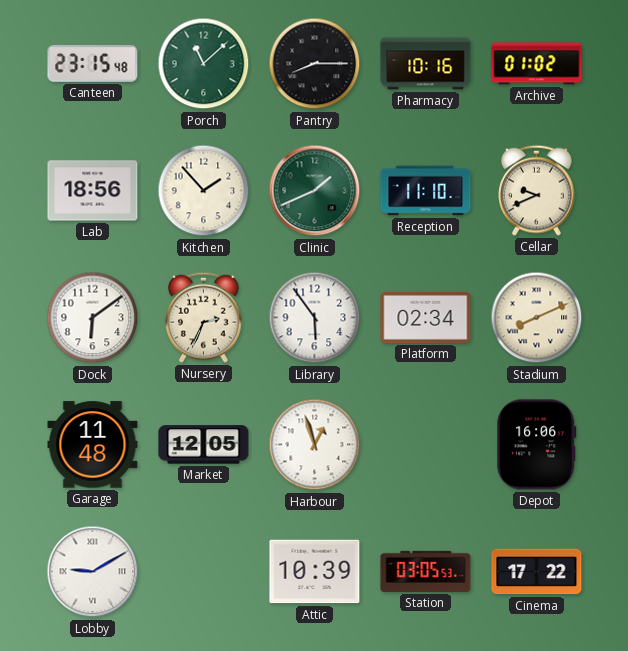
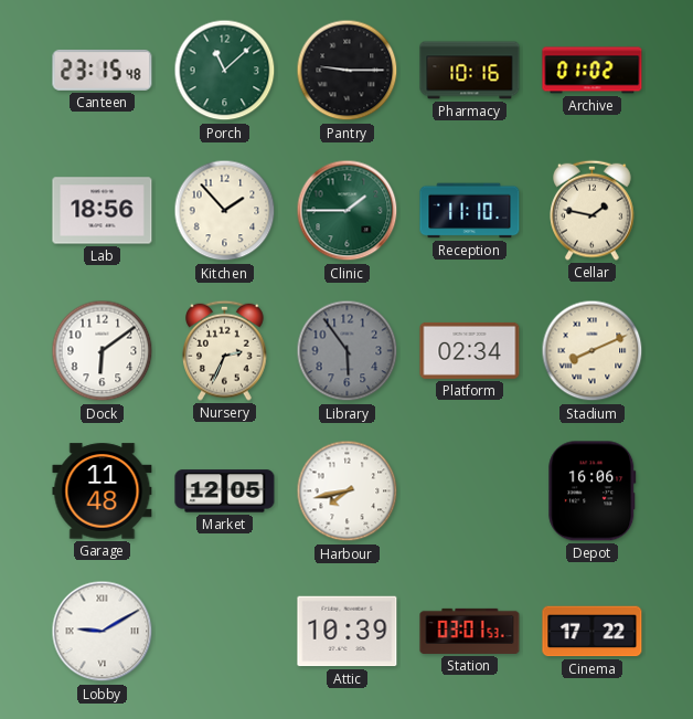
Pantry: 8:15 -> 9:15 (348, 71)
Clinic: 1:41 -> 1:45 (348, 211)
Cellar: 9:41 -> 1:47 (593, 210)
Library dial: white -> grey (348, 351)
Harbour: 12:57 -> 7:43 (348, 491)
Station: 03:05 -> 03:01 (470, 631)
